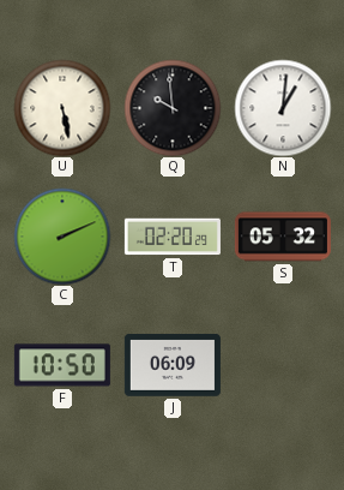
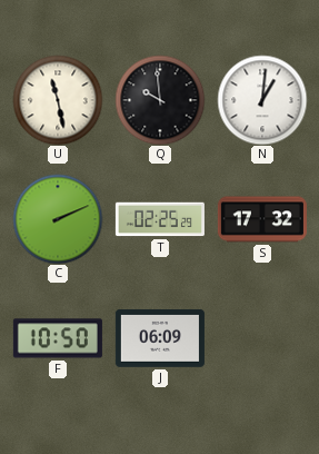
U: 5:28 -> 11:28 (58, 100)
T: 02:20 -> 02:25 (160, 219)
S: 05:32 -> 17:32 (262, 219)
